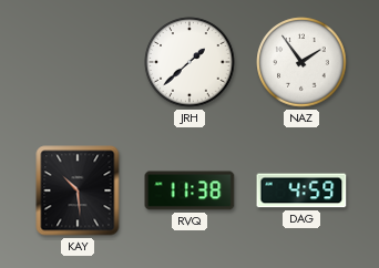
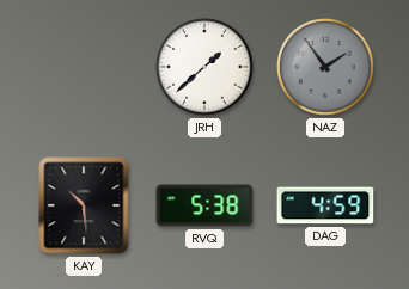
NAZ dial: white -> grey (325, 67)
RVQ: 11:38 -> 5:38 (204, 205)
